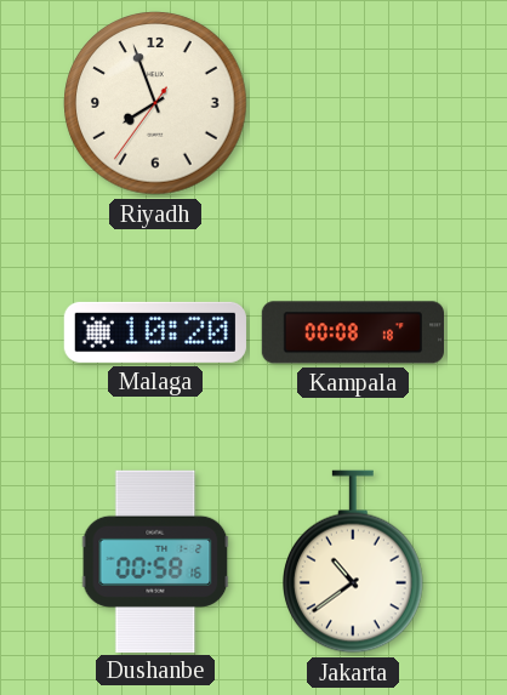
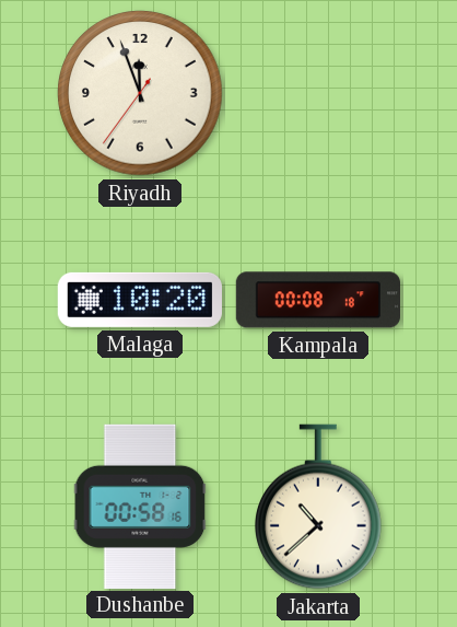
Riyadh: 7:56 -> 11:56 (140, 93)
Jakarta: 10:39 -> 10:38 (319, 507)
